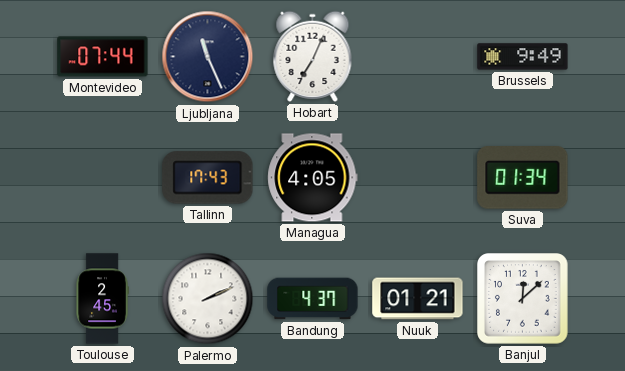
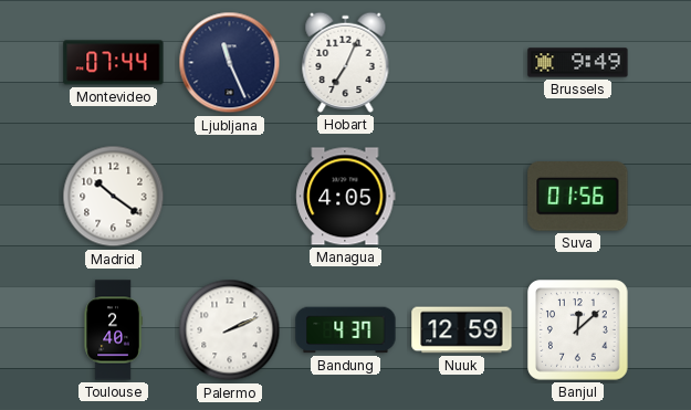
Madrid: none -> 10:21 (114, 197)
Tallinn: 17:43 -> none (208, 178)
Suva: 01:34 -> 01:56 (578, 197)
Toulouse: 2:45 -> 2:40 (113, 330)
Nuuk: 01:21 -> 12:59 (462, 330)
